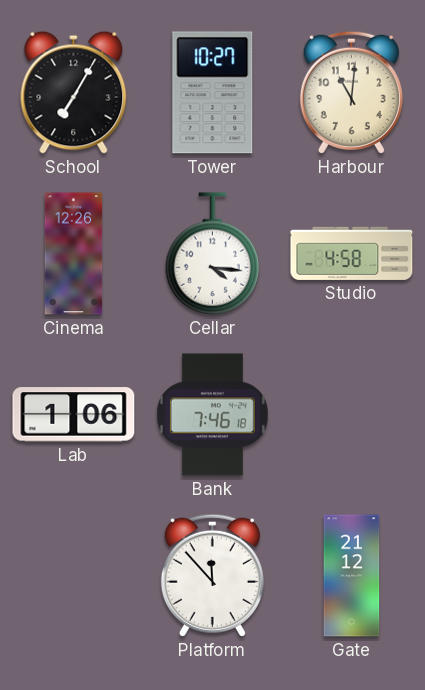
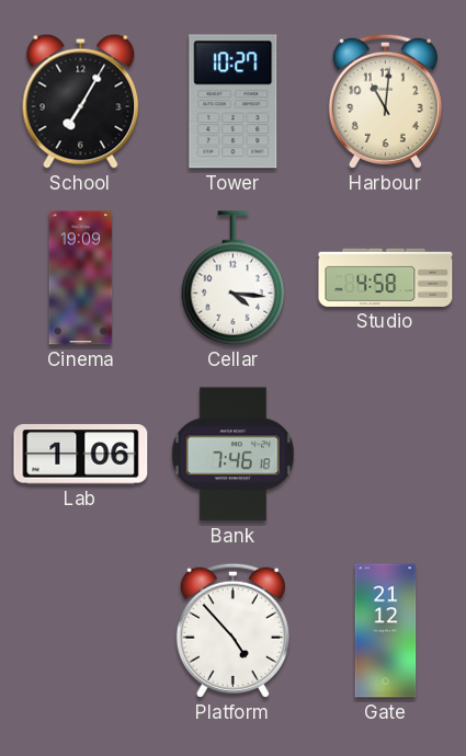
Cinema: 12:26 -> 19:09 (81, 278)
Platform: 11:53 -> 4:53 (232, 630)
